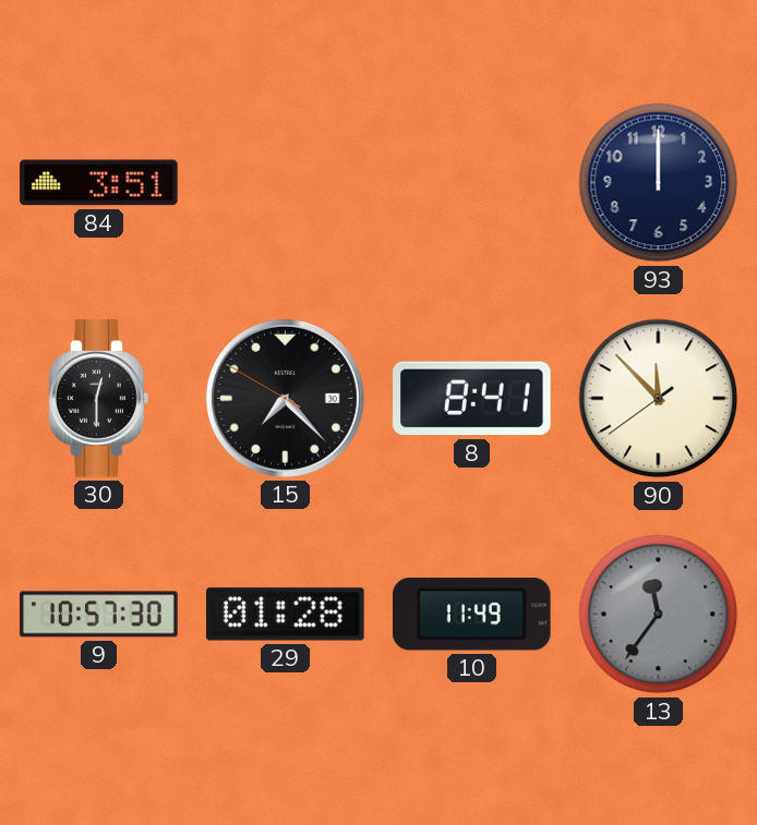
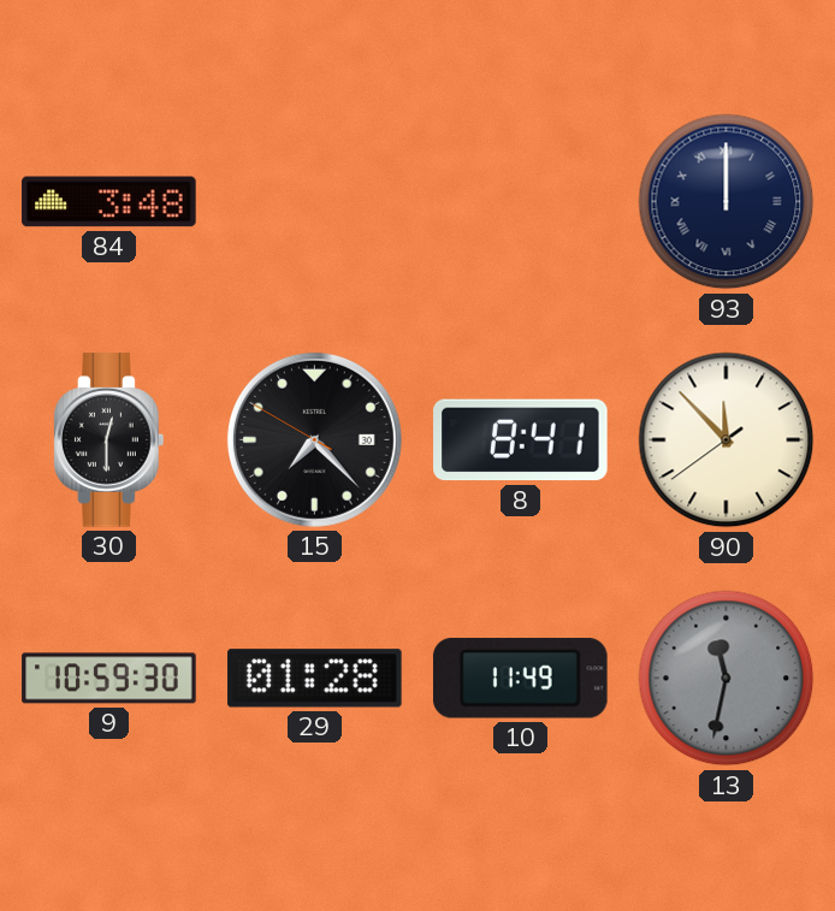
84: 3:51 -> 3:48 (109, 202)
93 numerals: Arabic -> Roman (727, 202)
9: 10:57 -> 10:59 (109, 679)
13: 11:36 -> 11:32 (727, 679)
